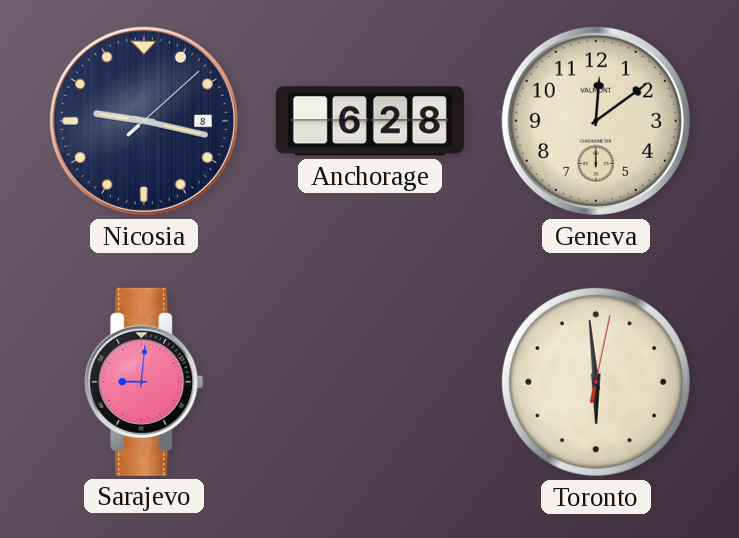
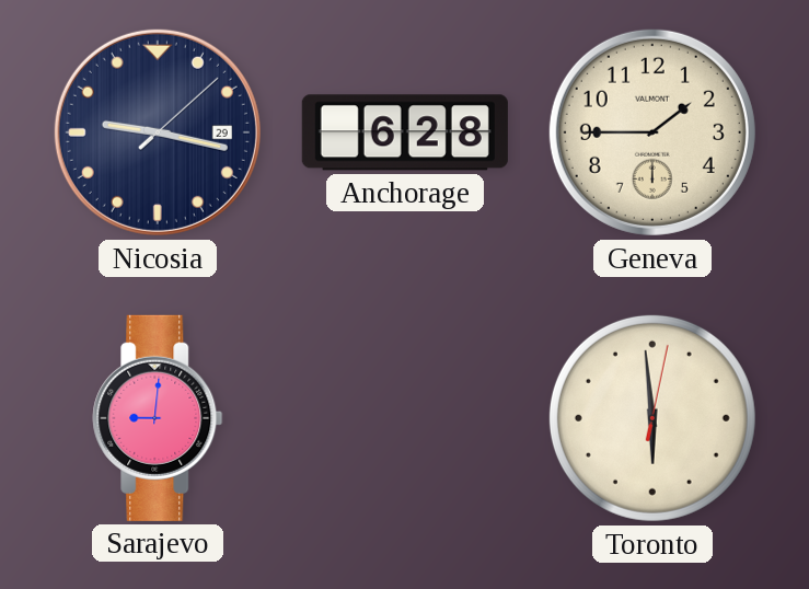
Nicosia date: 8 -> 29 (158, 132)
Geneva: 12:09 -> 1:45 (652, 132)
